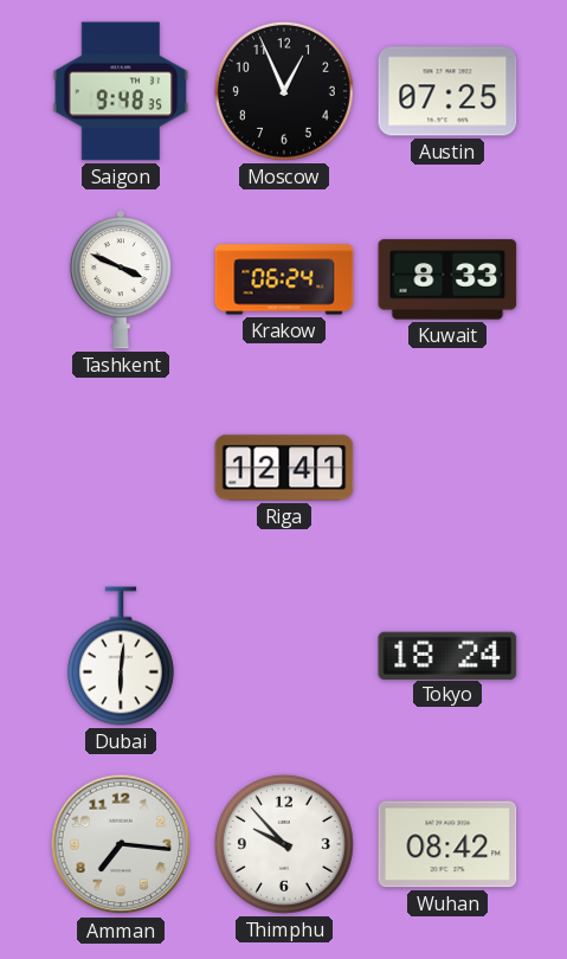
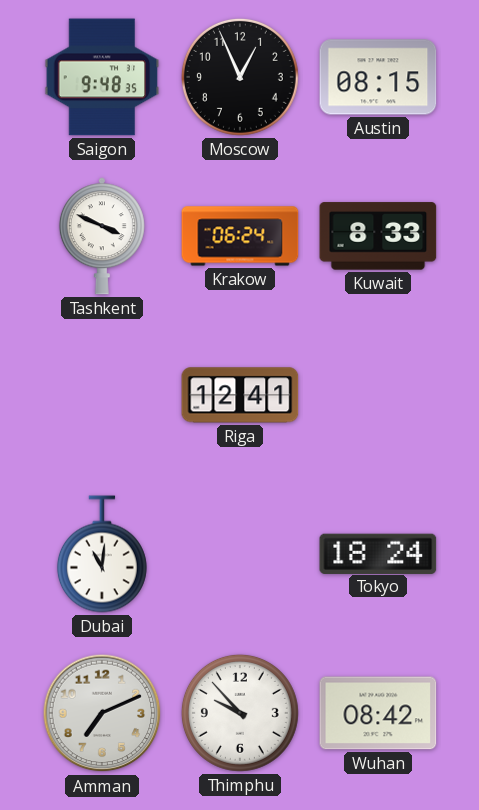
Austin: 07:25 -> 08:15 (378, 77)
Dubai: 6:01 -> 11:01 (102, 554)
Amman: 7:16 -> 7:11 (102, 713)
